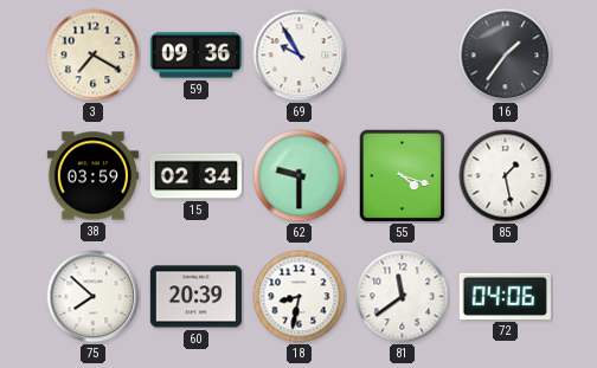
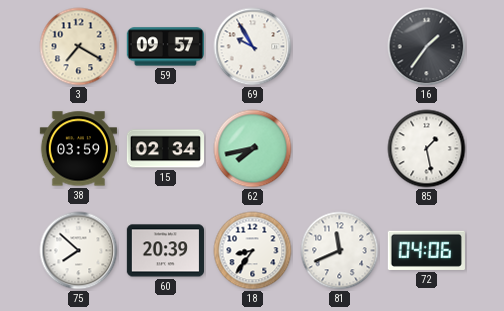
59: 09:36 -> 09:57 (165, 47)
62: 9:30 -> 7:43 (253, 149)
55: 4:18 -> none (403, 176)
18: 8:32 -> 8:36 (253, 251)
81: 11:39 -> 11:41 (340, 251)
